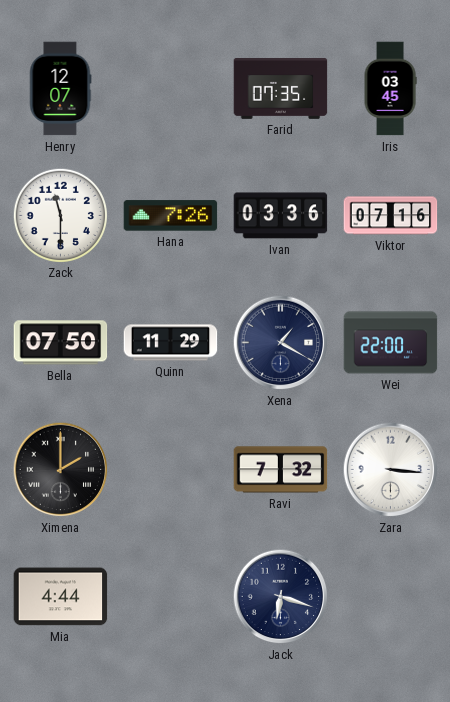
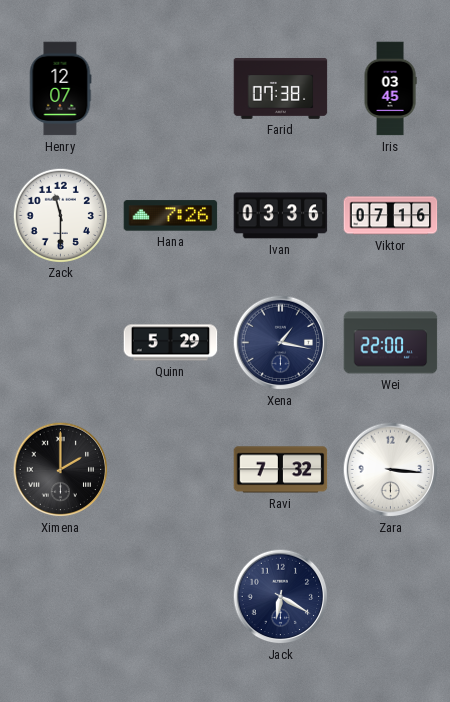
Farid: 07:35 -> 07:38 (281, 89)
Bella: 07:50 -> none (61, 343)
Quinn: 11:29 -> 5:29 (171, 343)
Xena: 1:20 -> 1:17 (281, 343)
Mia: 4:44 -> none (61, 597)
Jack: 6:18 -> 6:20 (281, 597)
